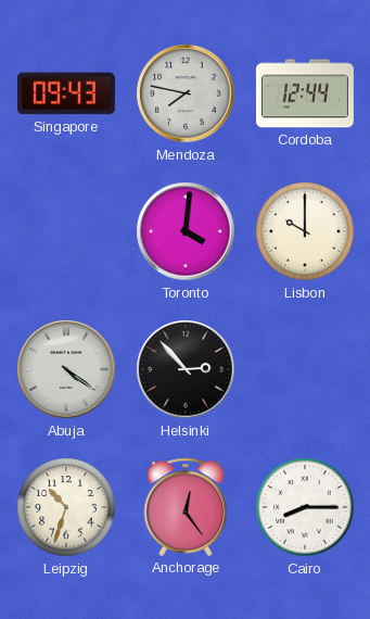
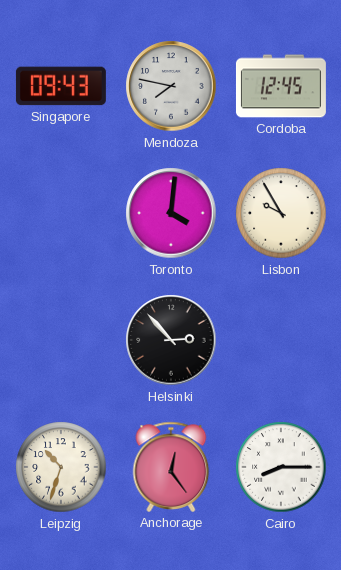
Cordoba: 12:44 -> 12:45 (281, 86)
Lisbon: 10:00 -> 9:55 (281, 213)
Abuja: 4:21 -> none (66, 369)
